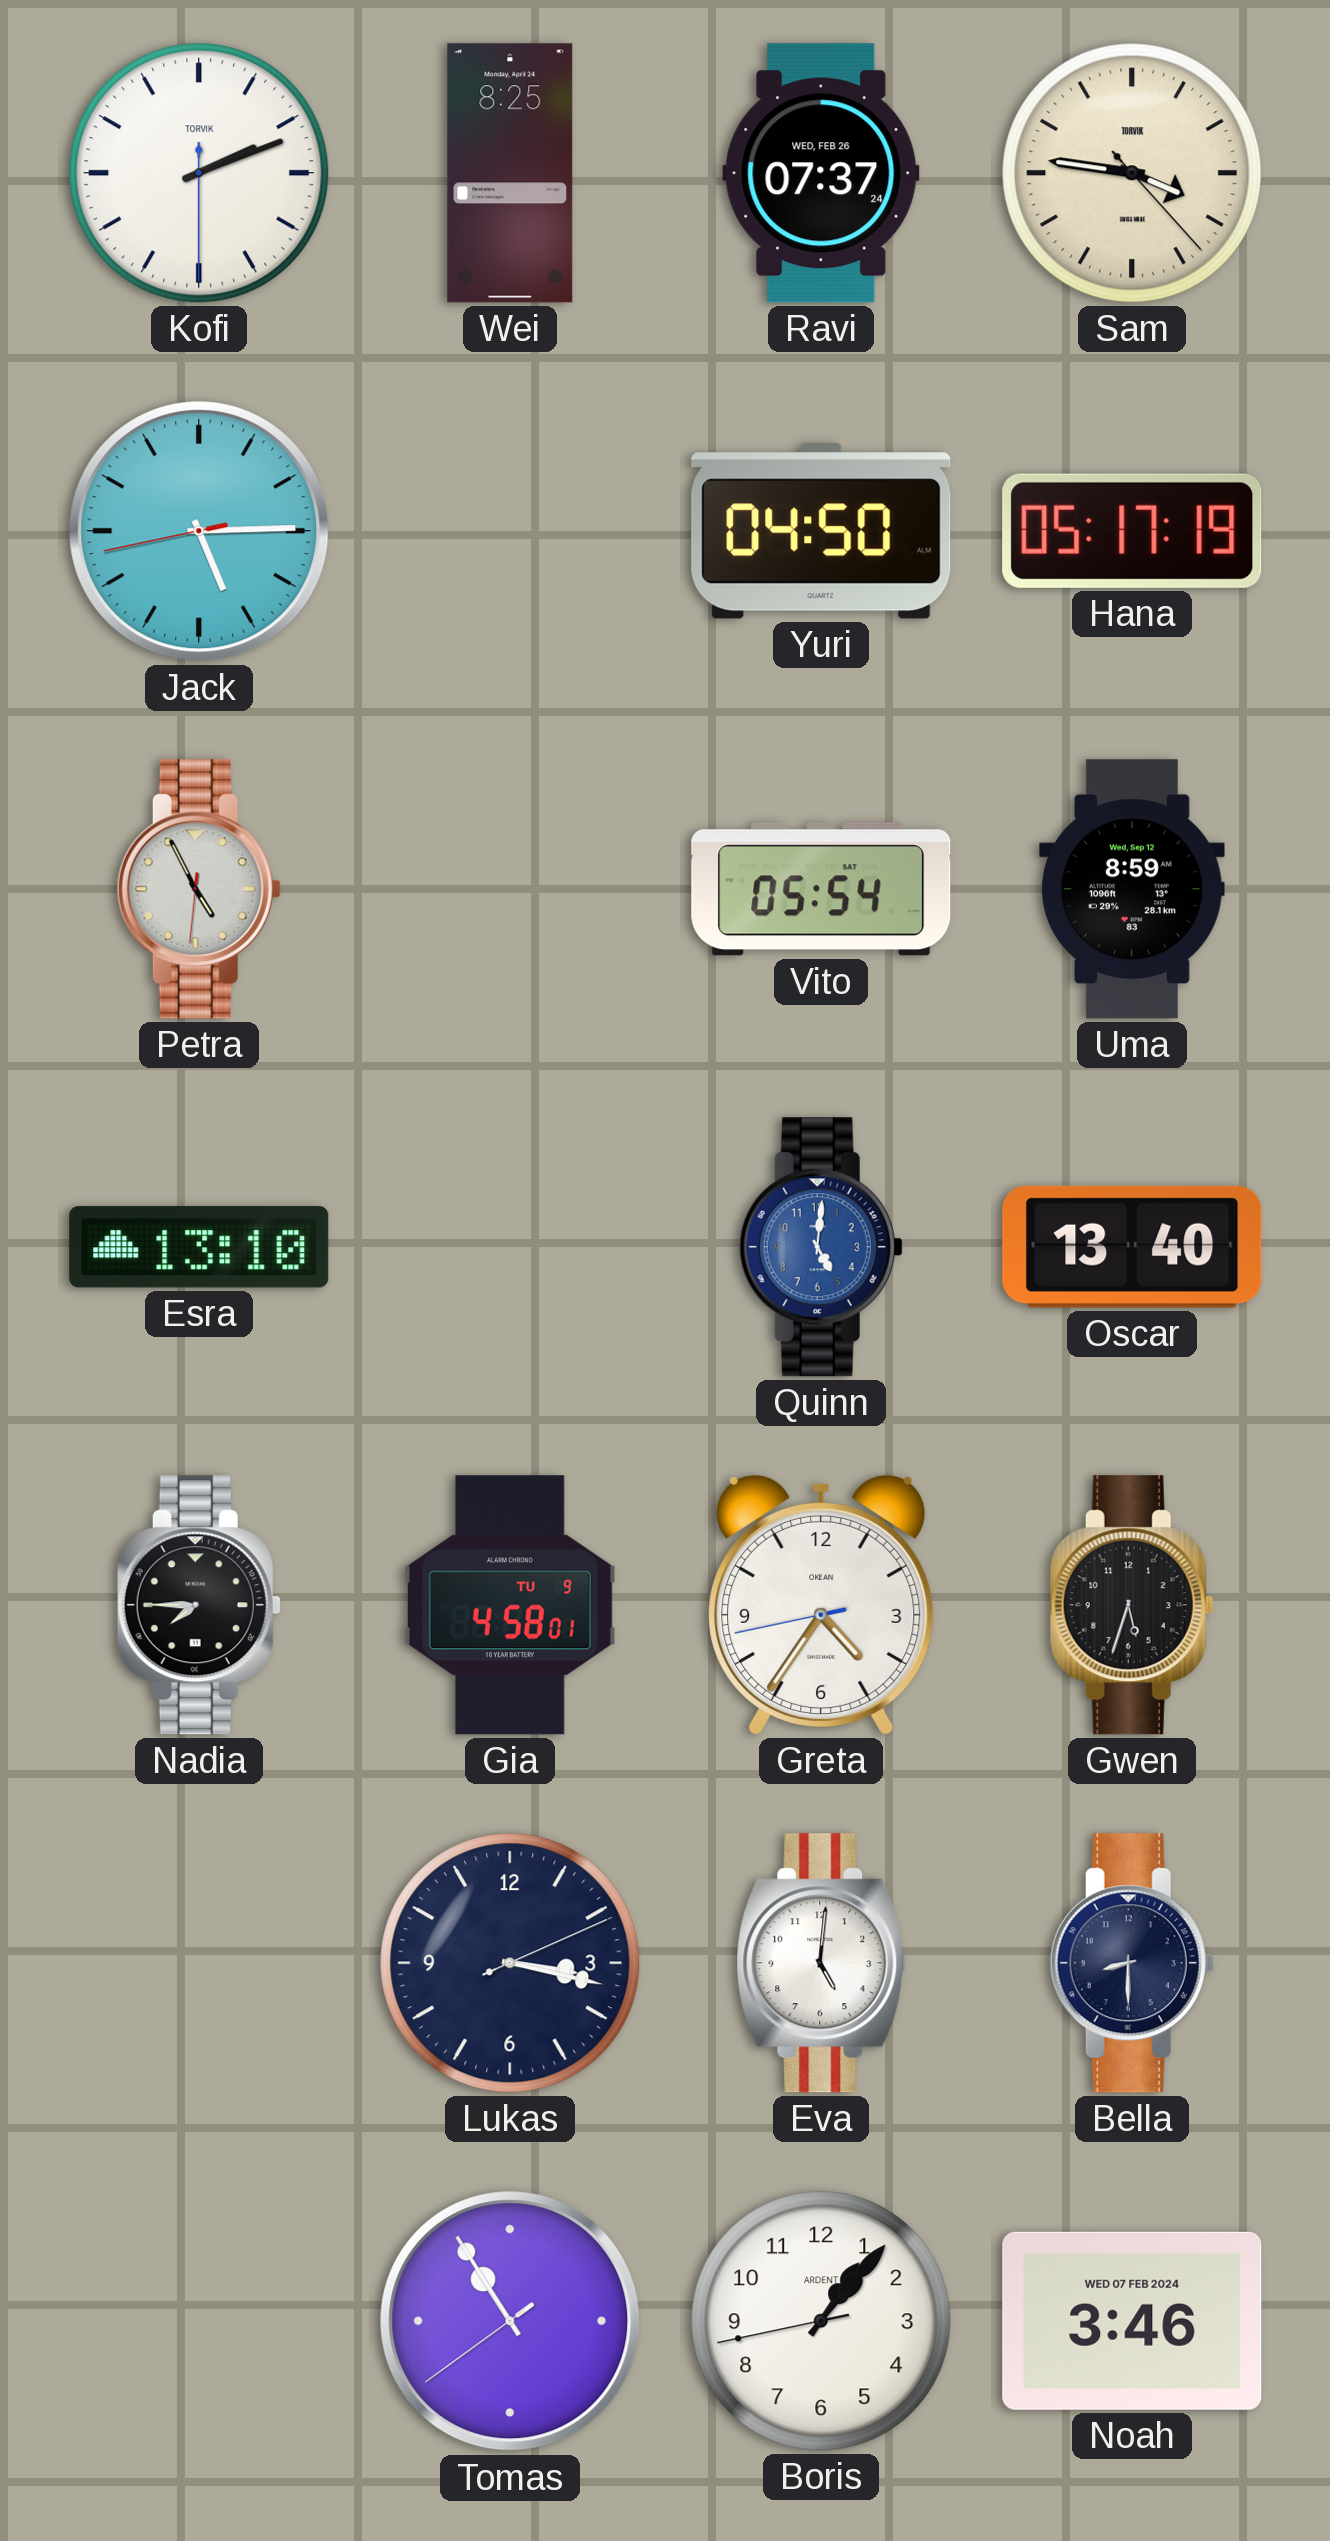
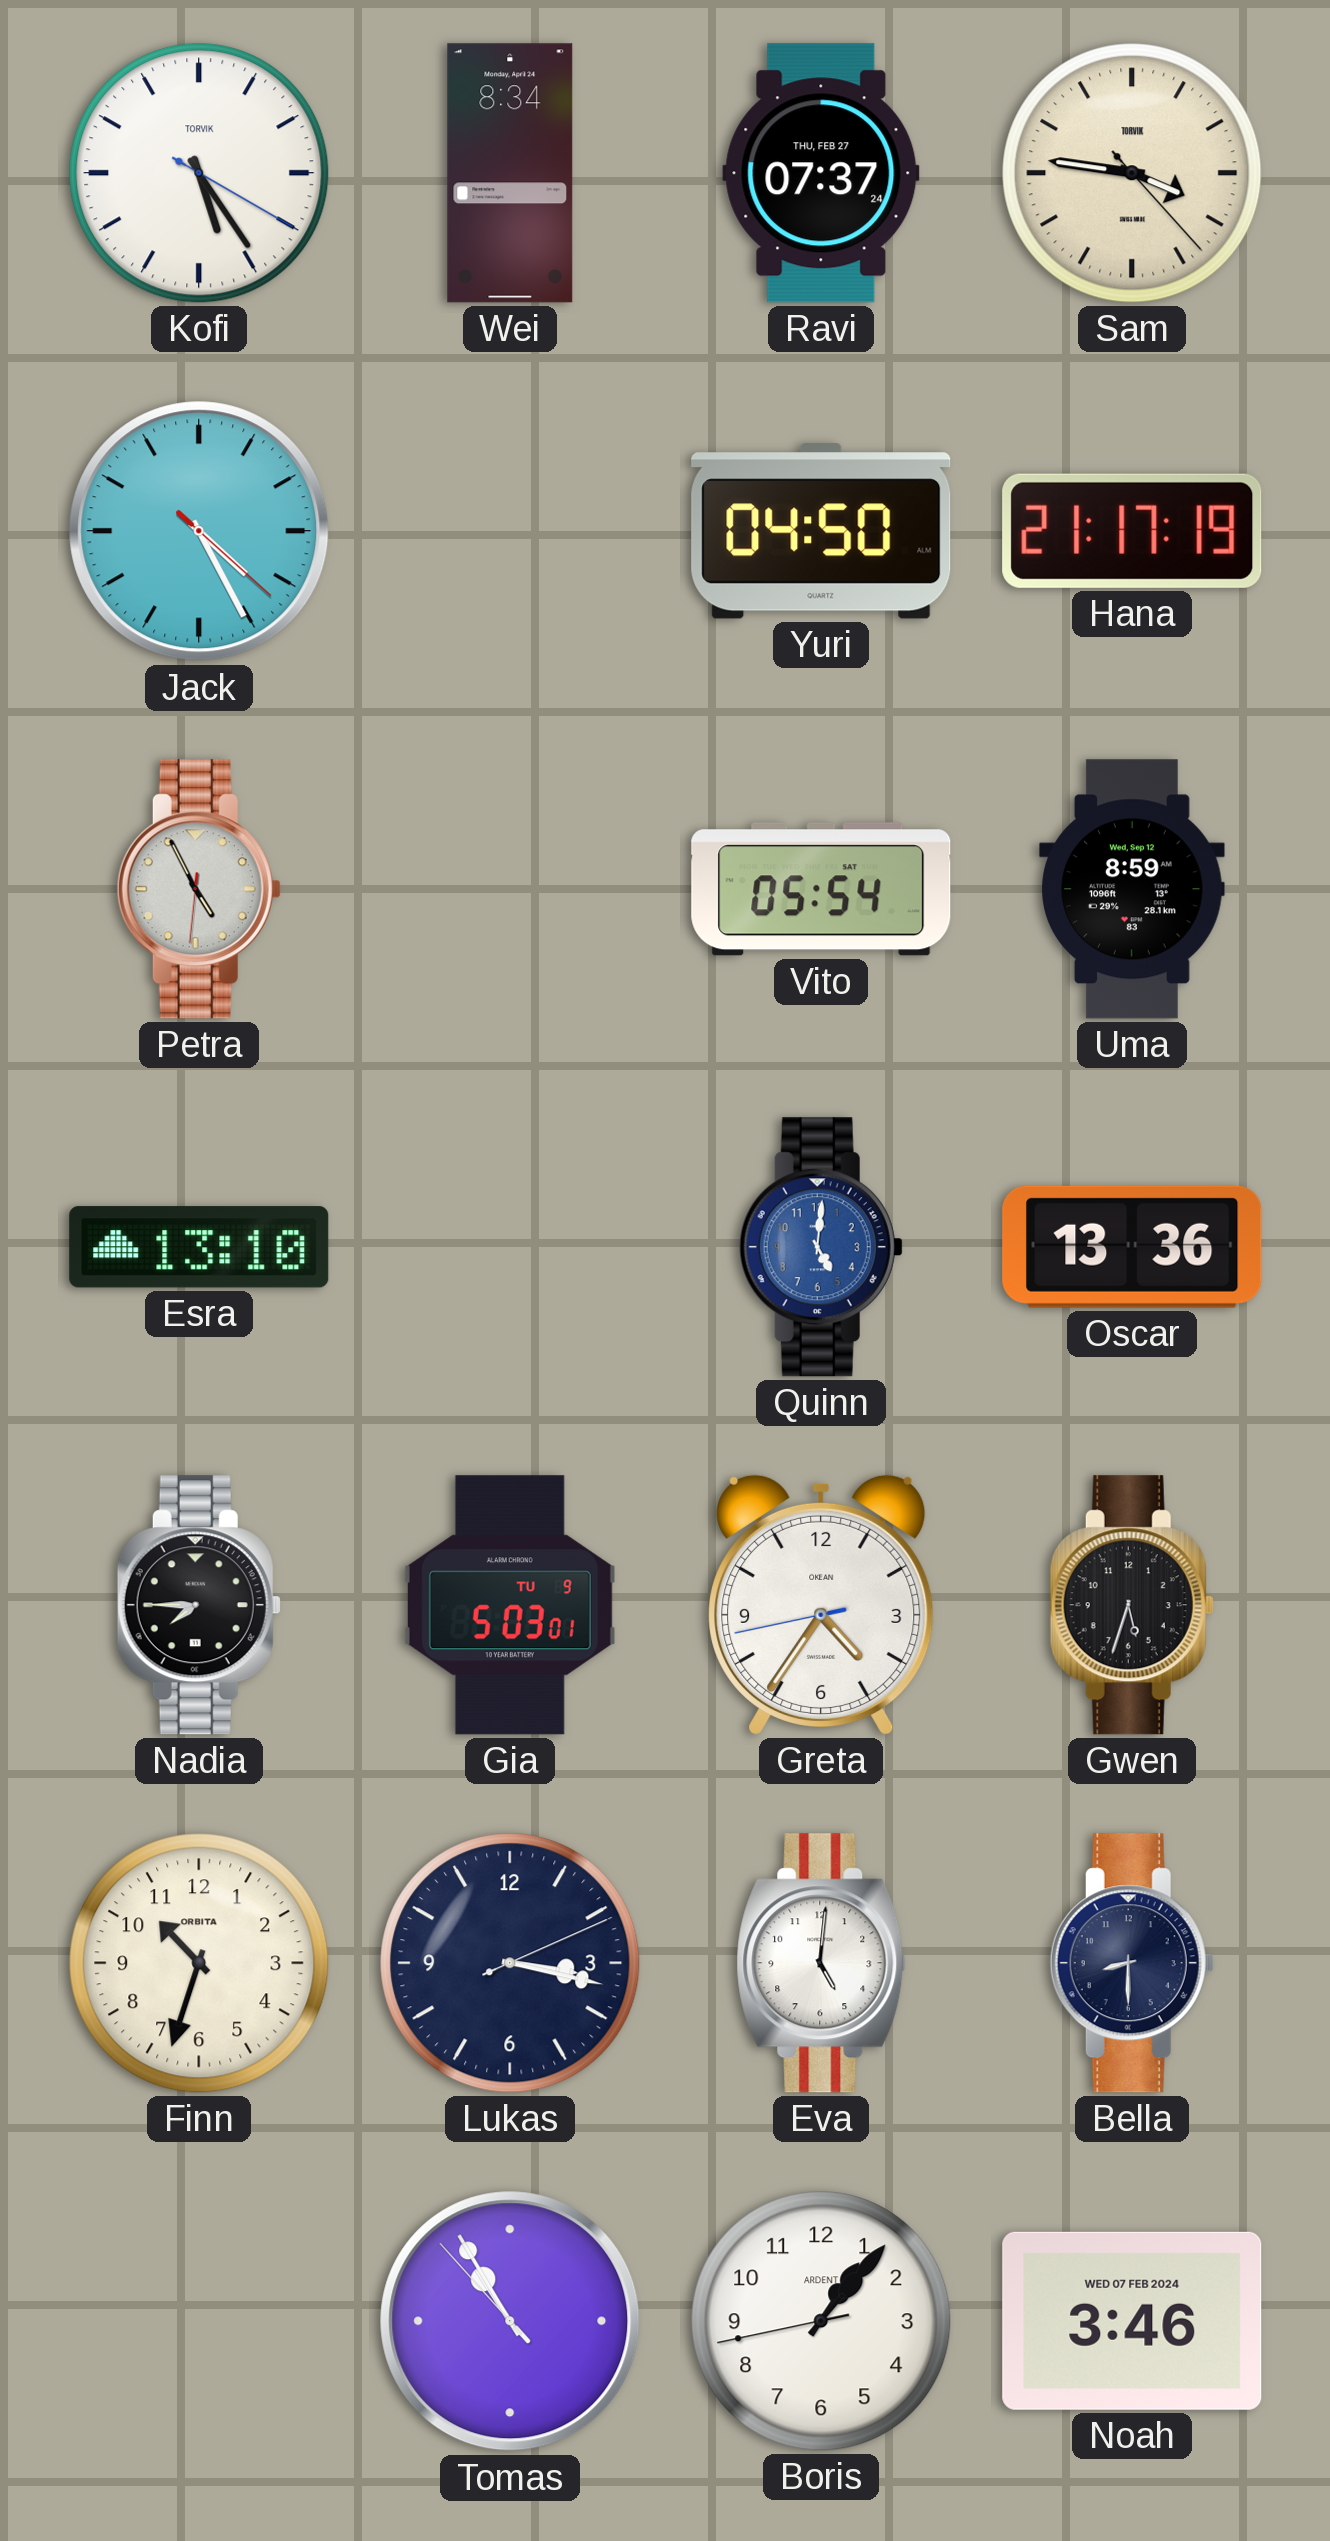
Kofi: 2:11 -> 5:24 (199, 173)
Wei: 8:25 -> 8:34 (510, 173)
Ravi date: WED, FEB 26 -> THU, FEB 27 (821, 173)
Jack: 5:14 -> 4:25 (199, 531)
Hana: 05:17 -> 21:17 (1132, 531)
Oscar: 13:40 -> 13:36 (1132, 1247)
Gia: 4:58 -> 5:03 (510, 1605)
Finn: none -> 10:33 (199, 1963)
Tomas: 10:54:39 -> 10:54:53 (510, 2321)
